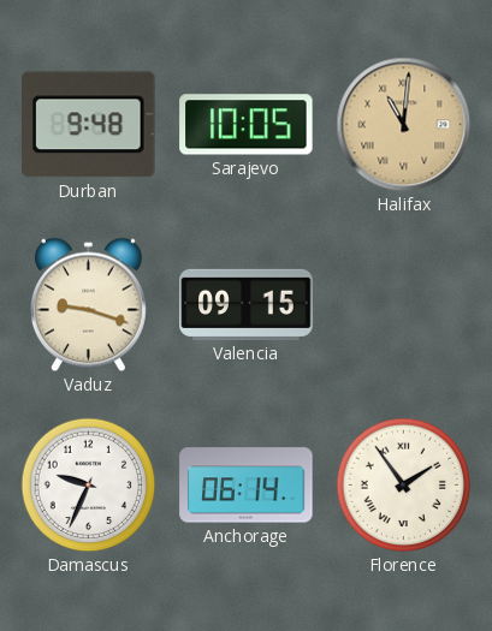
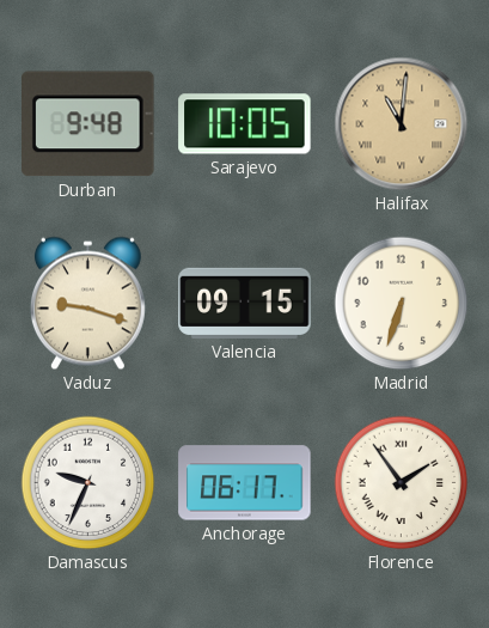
Madrid: none -> 6:33 (402, 304)
Anchorage: 06:14 -> 06:17 (245, 483)
